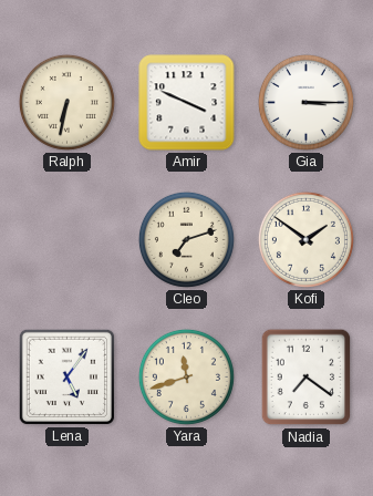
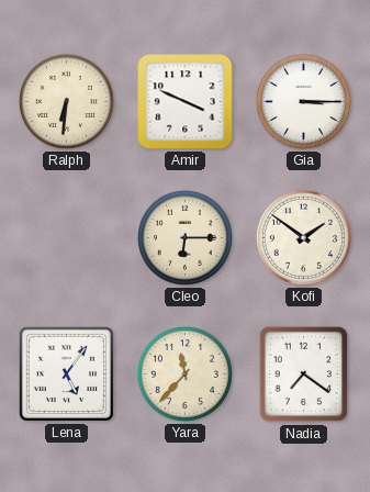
Ralph: 6:32 -> 6:31 (66, 101)
Cleo: 7:12 -> 6:15 (184, 237)
Yara: 11:42 -> 11:37 (184, 373)
